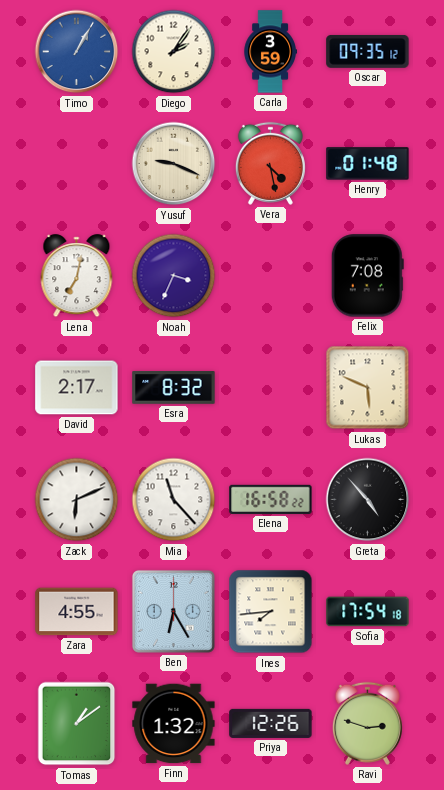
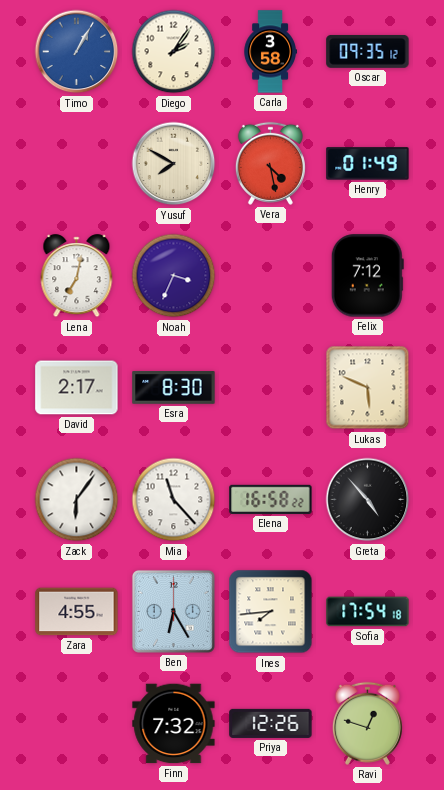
Carla: 3:59 -> 3:58 (270, 52)
Yusuf: 9:19 -> 7:50 (174, 164)
Henry: 01:48 -> 01:49 (368, 164)
Felix: 7:08 -> 7:12 (367, 276)
Esra: 8:32 -> 8:30 (174, 388)
Zack: 6:11 -> 6:06 (77, 500)
Tomas: 1:09 -> none (77, 724)
Finn: 1:32 -> 7:32 (174, 724)
Ravi: 2:48 -> 12:48 (367, 723)
